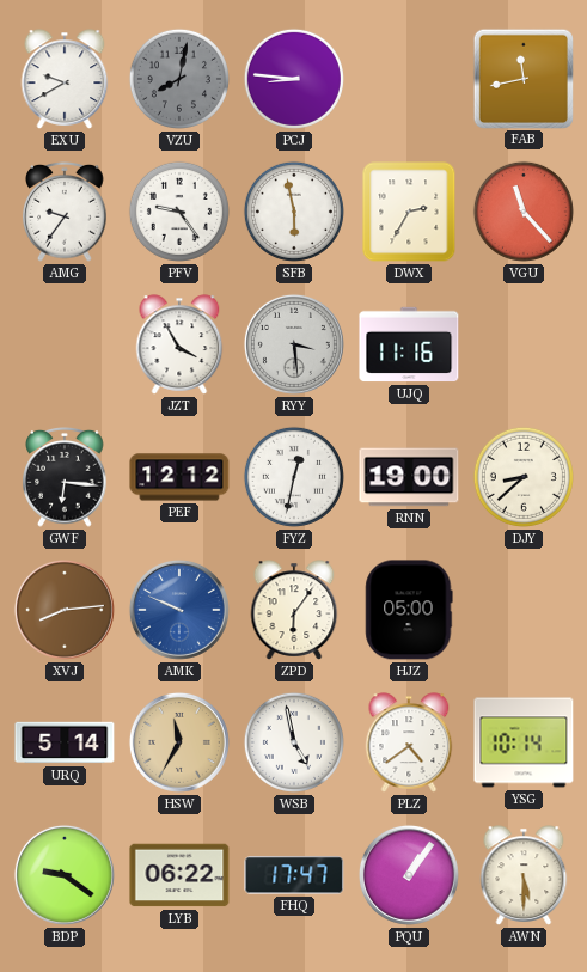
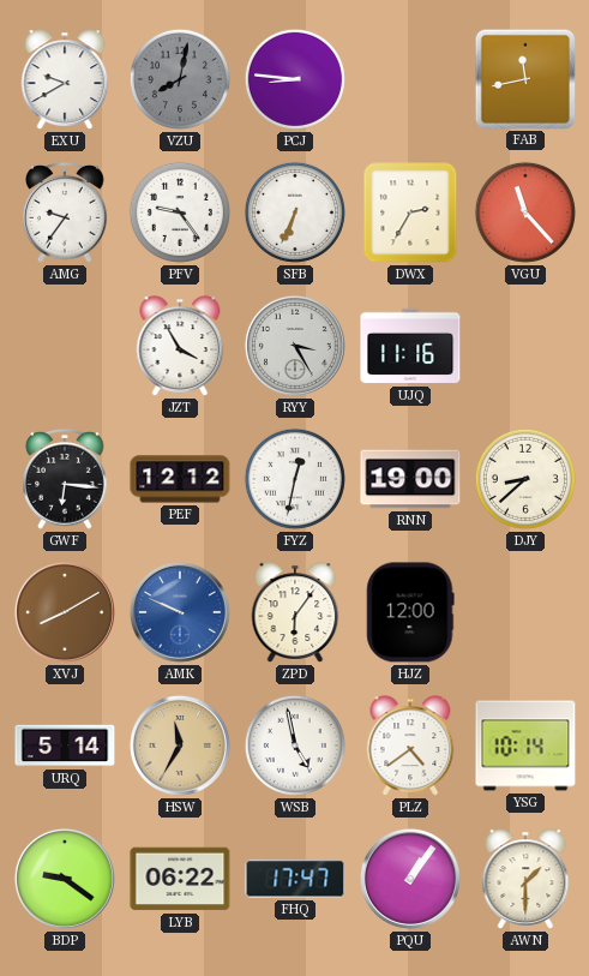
SFB: 5:58 -> 6:34 (295, 212)
RYY: 3:29 -> 3:25 (295, 346)
XVJ: 8:14 -> 8:10 (65, 612)
HJZ: 05:00 -> 12:00 (410, 612)
AWN: 5:30 -> 1:30 (525, 879)
